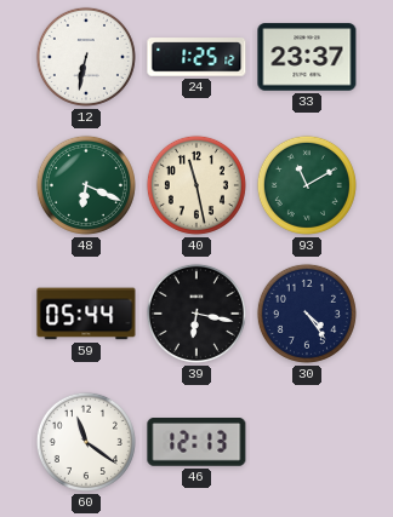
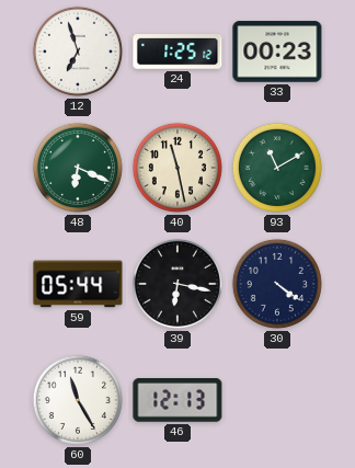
12: 6:32 -> 6:57 (78, 52)
33: 23:37 -> 00:23 (277, 52)
30: 4:24 -> 4:21 (277, 284)
60: 11:21 -> 11:25 (78, 400)
